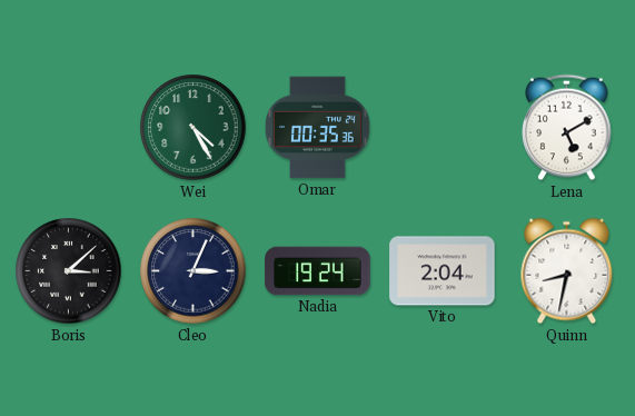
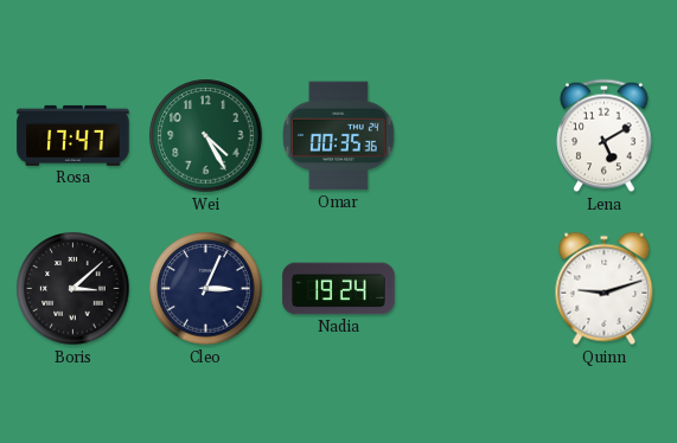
Rosa: none -> 17:47 (74, 135)
Vito: 2:04 -> none (443, 271)
Quinn: 8:32 -> 9:12 (605, 289)
